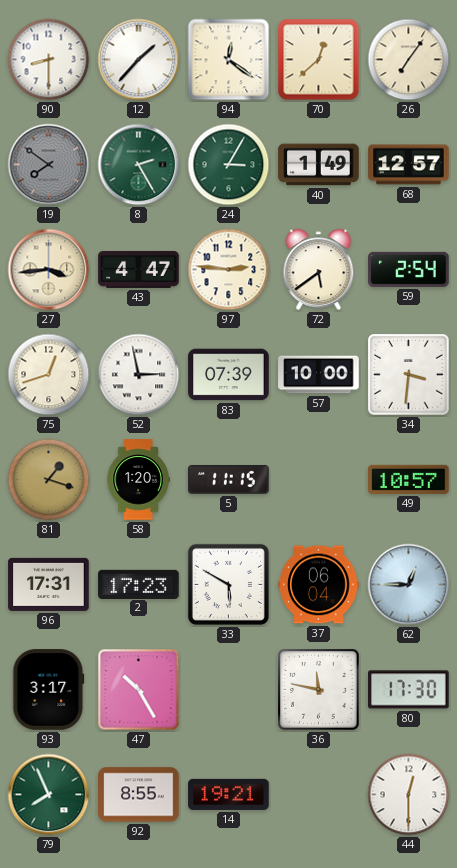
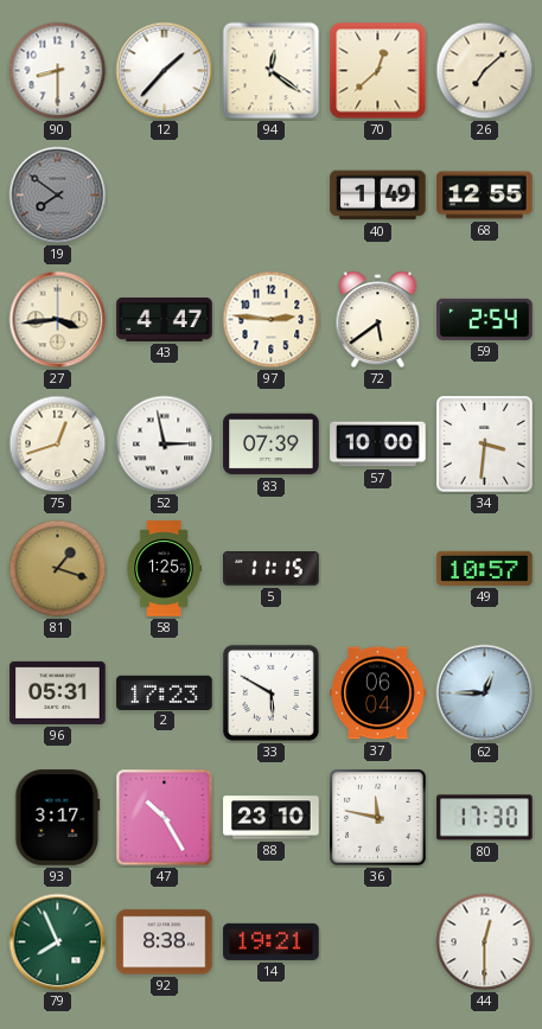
26: 7:06 -> 7:08 (485, 71)
8: 2:25 -> none (139, 165)
24: 3:05 -> none (229, 165)
68: 12:57 -> 12:55 (485, 196)
58: 1:20 -> 1:25 (164, 569)
96: 17:31 -> 05:31 (58, 692)
88: none -> 23:10 (272, 818)
92: 8:55 -> 8:38 (165, 942)
